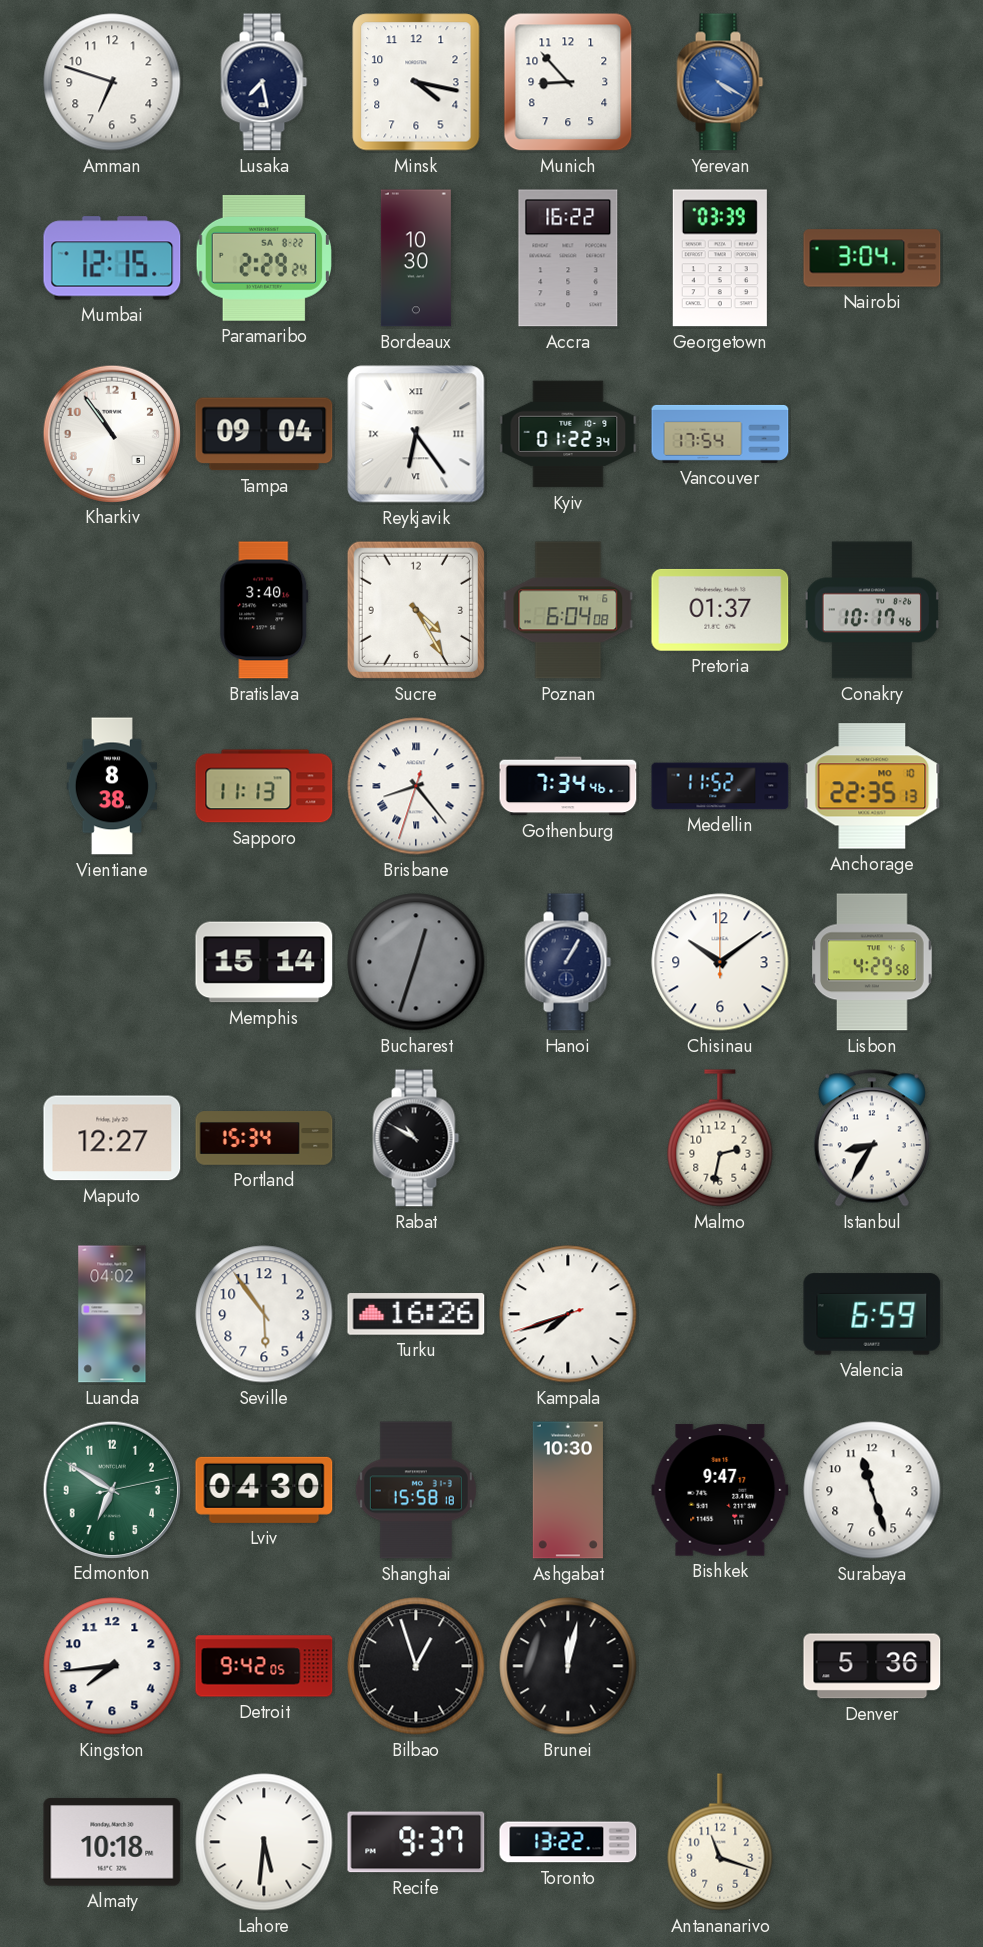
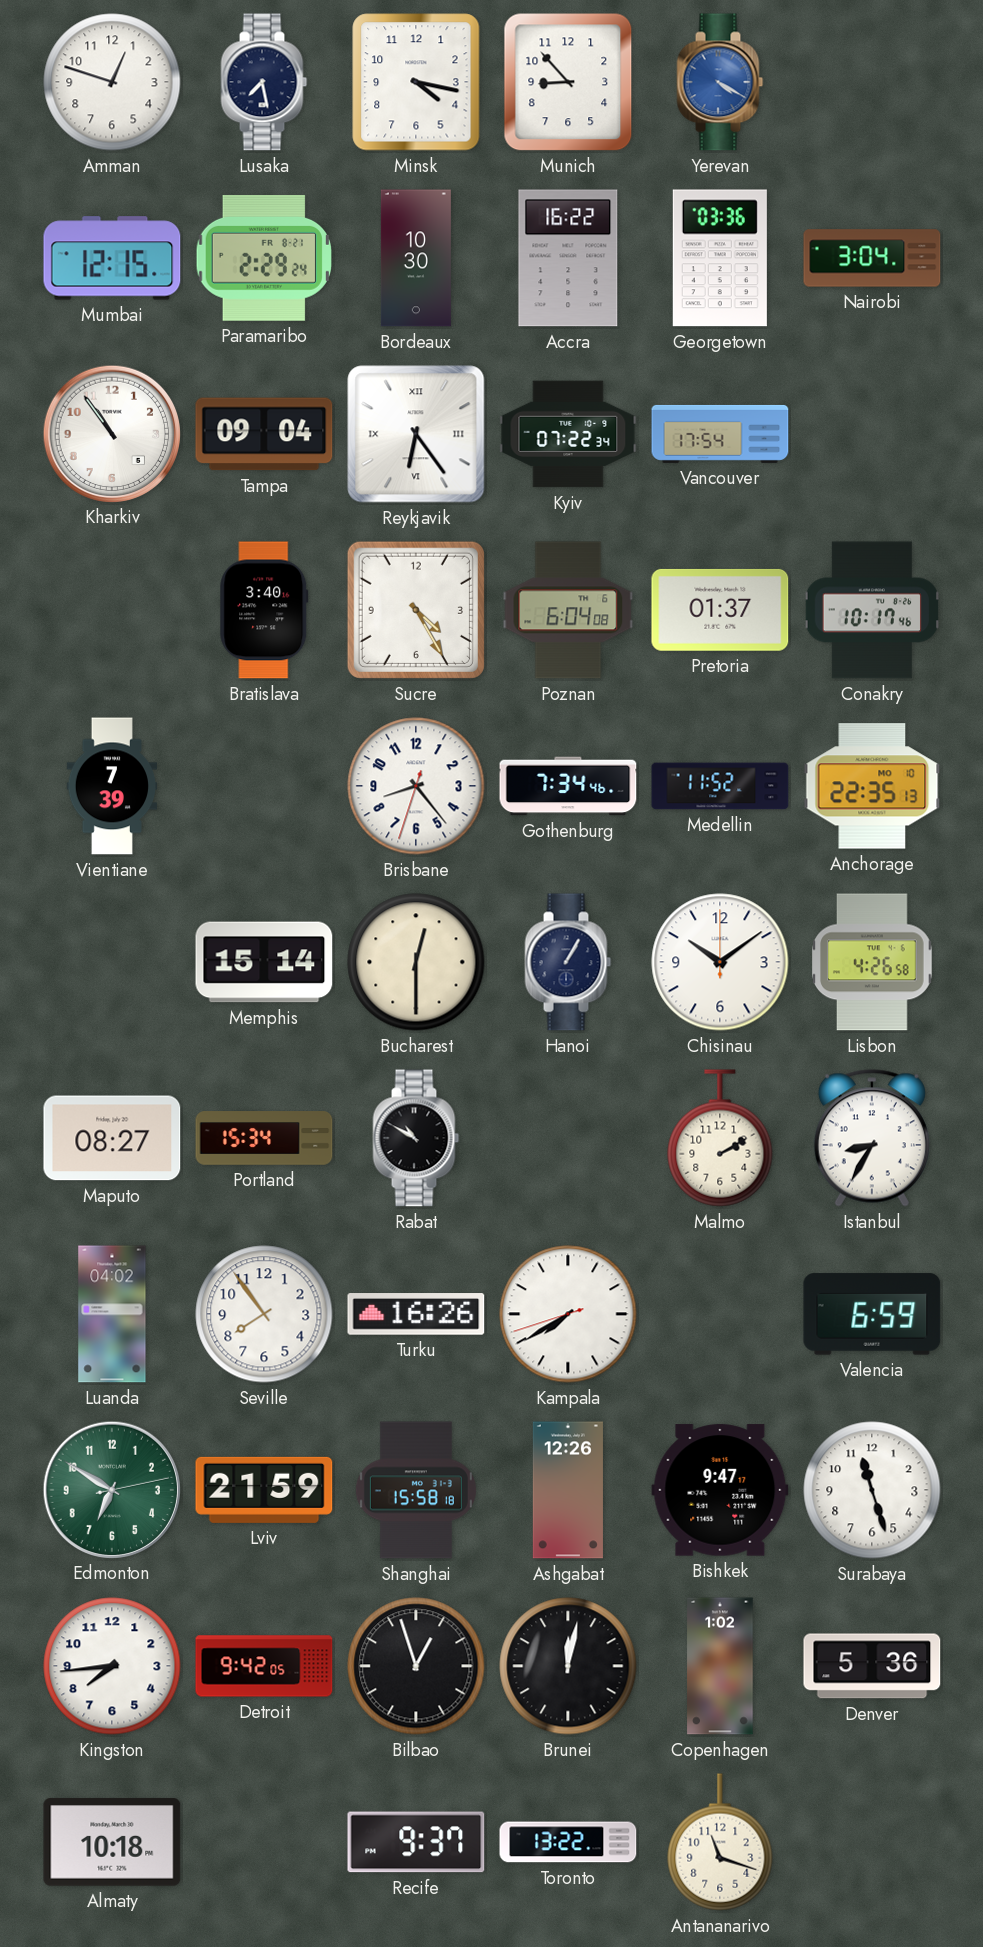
Amman: 6:48 -> 12:48 (112, 82)
Paramaribo date: SA 8-22 -> FR 8-21 (264, 258)
Georgetown: 03:39 -> 03:36 (720, 258)
Kyiv: 01:22 -> 07:22 (568, 434)
Vientiane: 8:38 -> 7:39 (112, 786)
Sapporo: 11:13 -> none (264, 786)
Brisbane numerals: Roman -> Arabic (416, 786)
Bucharest: 12:33 -> 12:30 (416, 962)
Bucharest dial: grey -> cream (416, 962)
Lisbon: 4:29 -> 4:26 (873, 962)
Maputo: 12:27 -> 08:27 (112, 1138)
Malmo: 2:32 -> 2:10 (720, 1138)
Seville: 5:54 -> 7:54 (264, 1314)
Kampala: 7:41 -> 7:39 (568, 1314)
Lviv: 04:30 -> 21:59 (264, 1490)
Ashgabat: 10:30 -> 12:26 (568, 1490)
Copenhagen: none -> 1:02 (720, 1666)
Lahore: 5:31 -> none (264, 1842)
